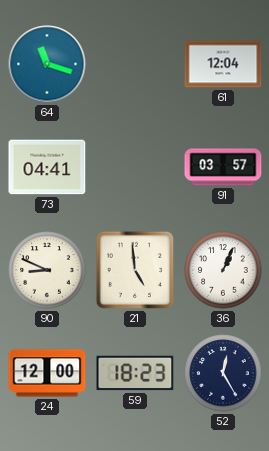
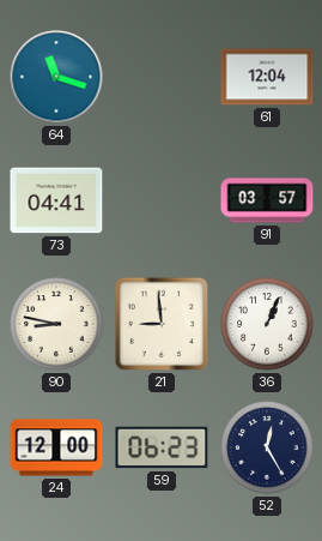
90: 8:49 -> 8:47 (56, 324)
21: 4:59 -> 8:59 (162, 324)
59: 18:23 -> 06:23 (162, 447)
